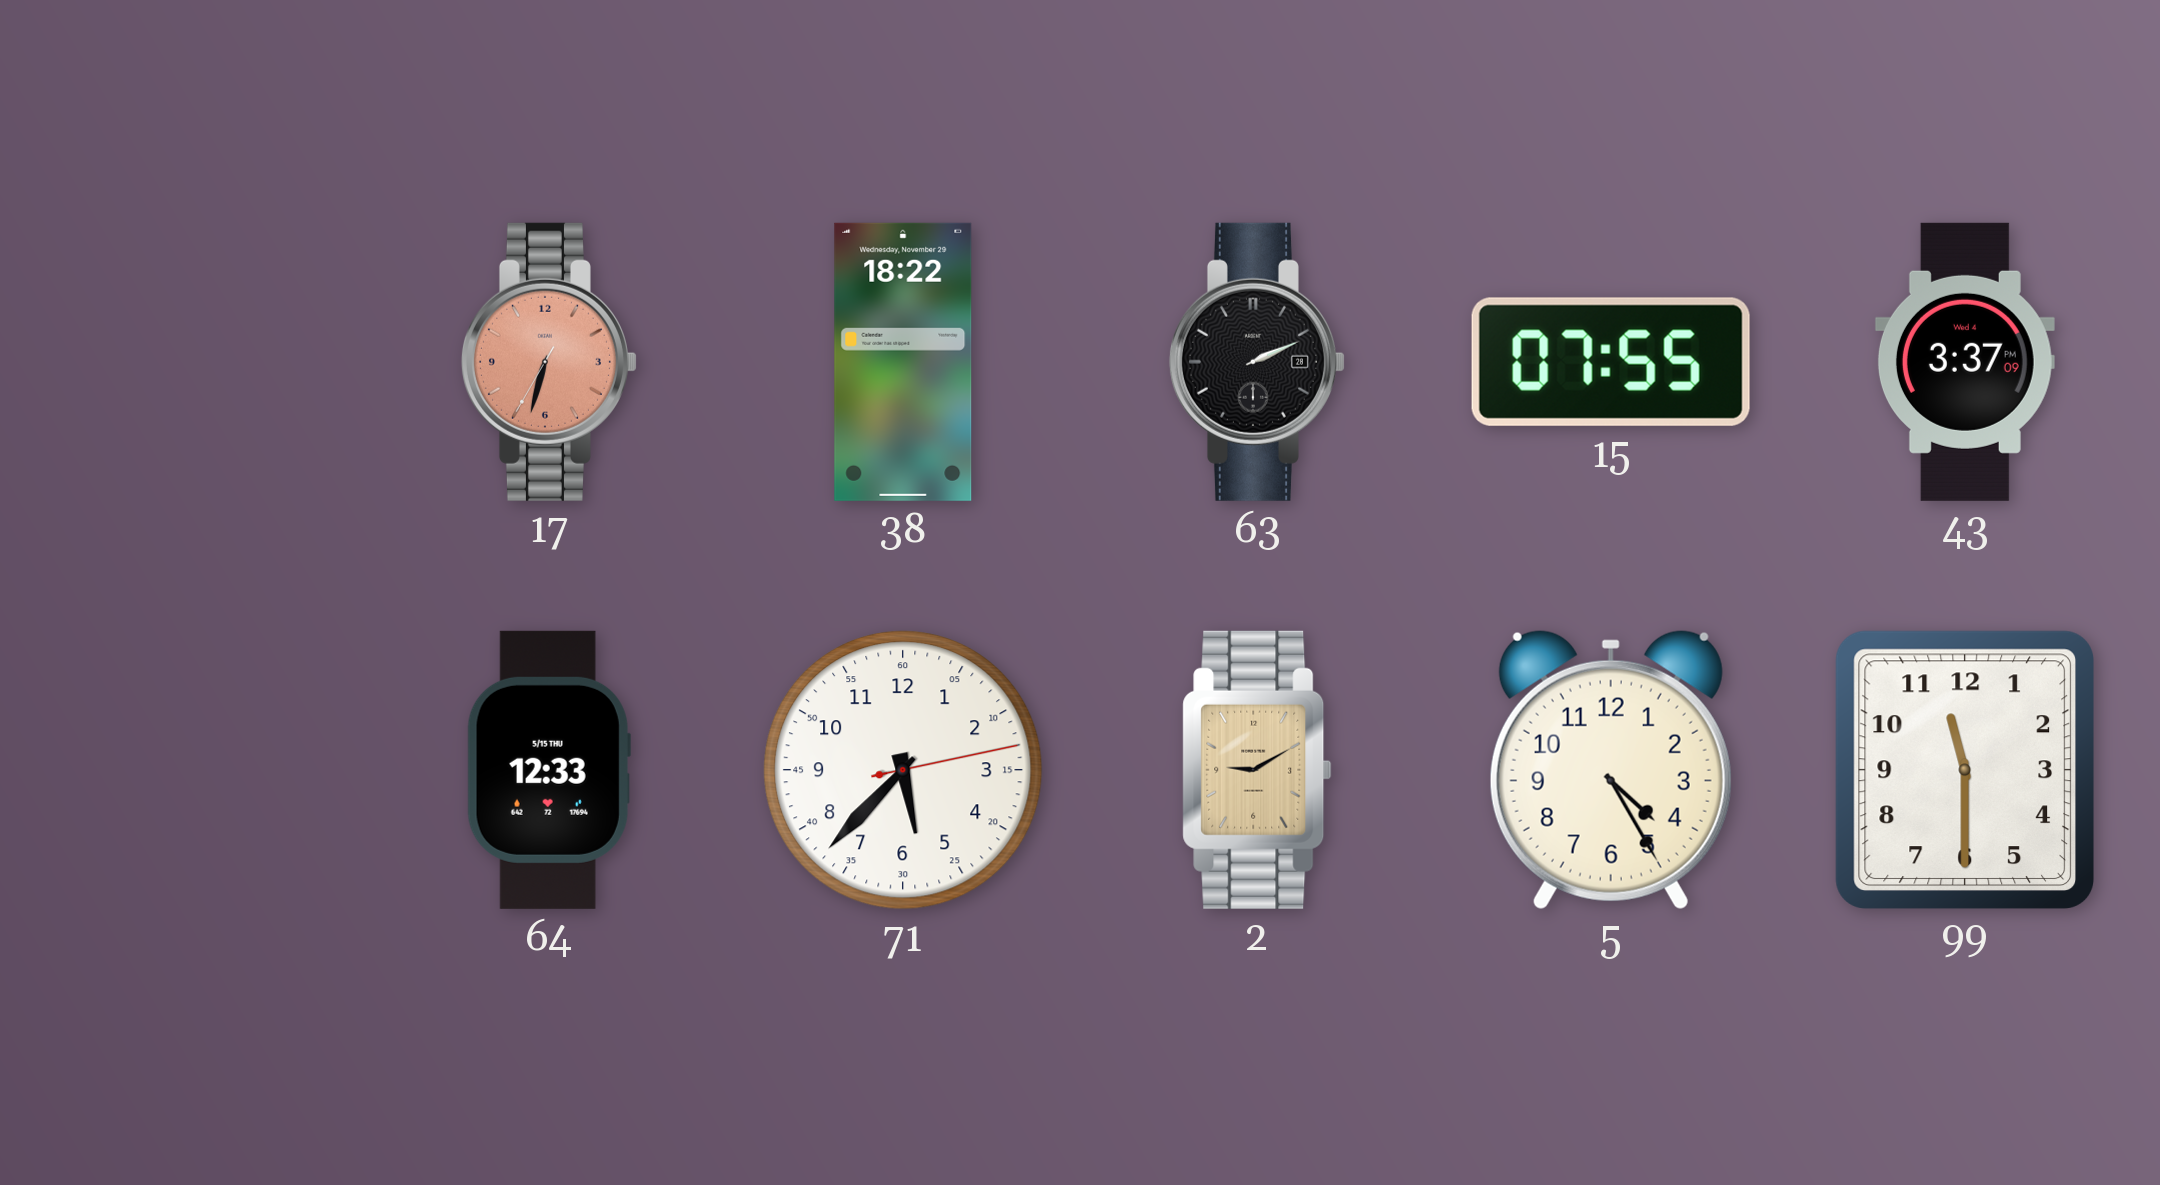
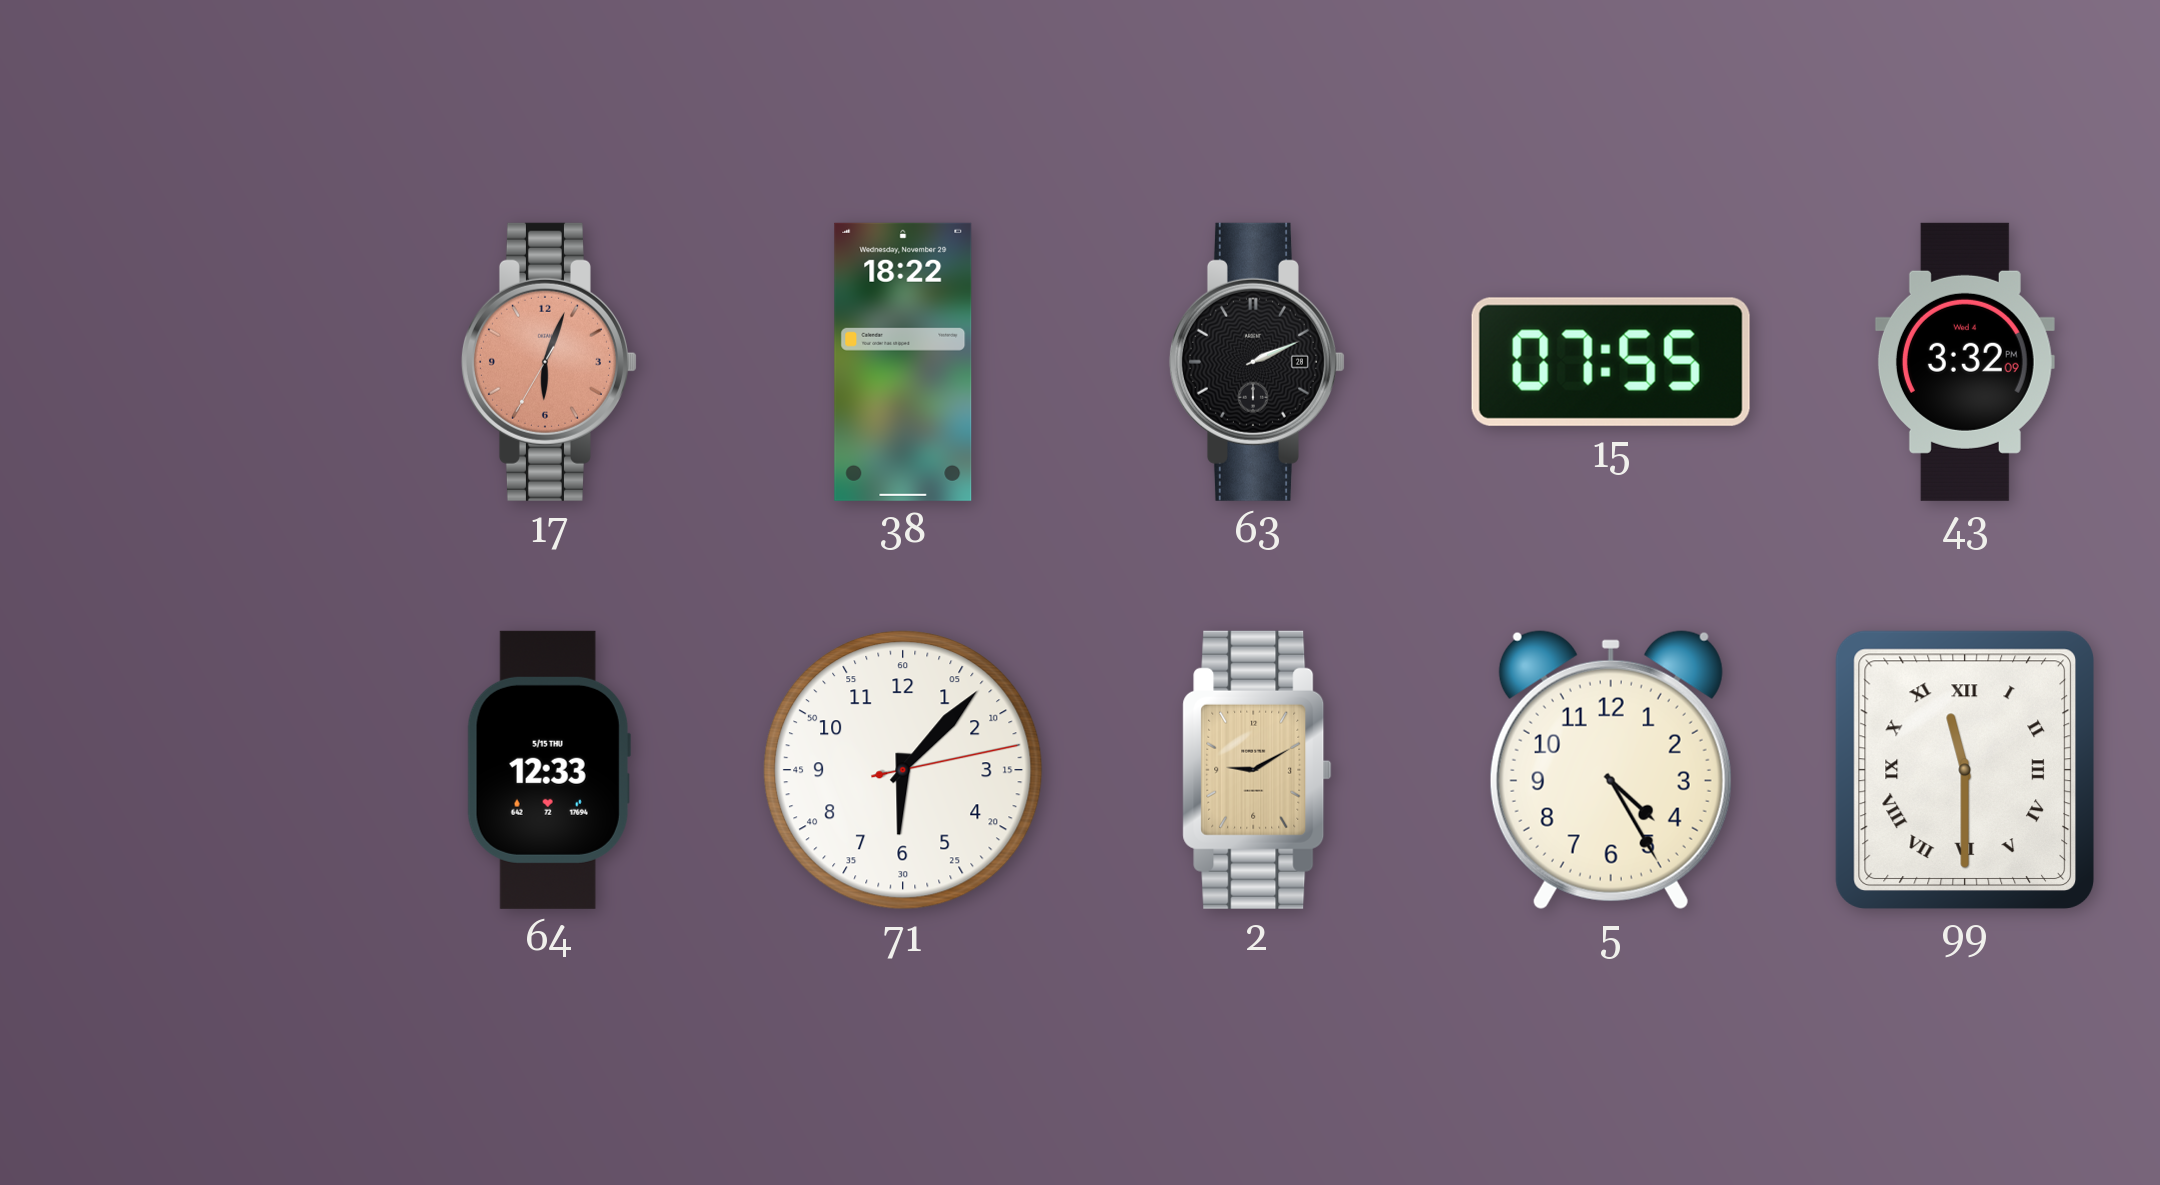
17: 6:32 -> 6:03 (549, 362)
43: 3:37 -> 3:32 (1965, 362)
71: 5:37 -> 6:07 (903, 770)
99 numerals: Arabic -> Roman (1964, 770)
